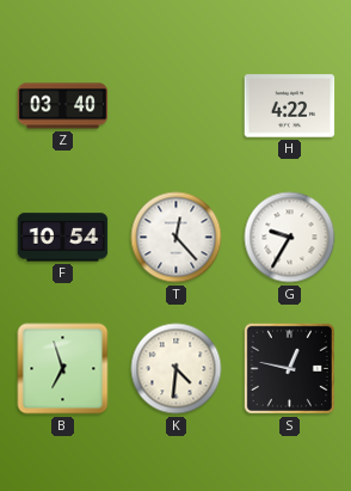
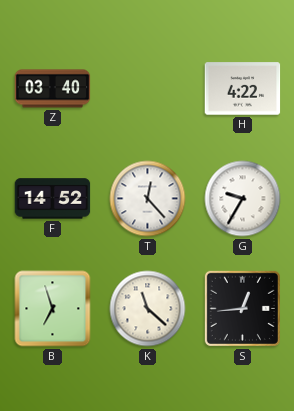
F: 10:54 -> 14:52 (53, 199)
K: 4:31 -> 11:22 (148, 309)
S: 12:47 -> 12:44 (242, 308)
